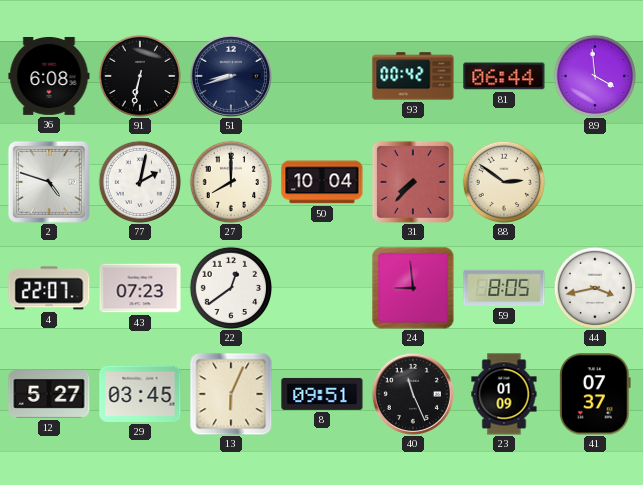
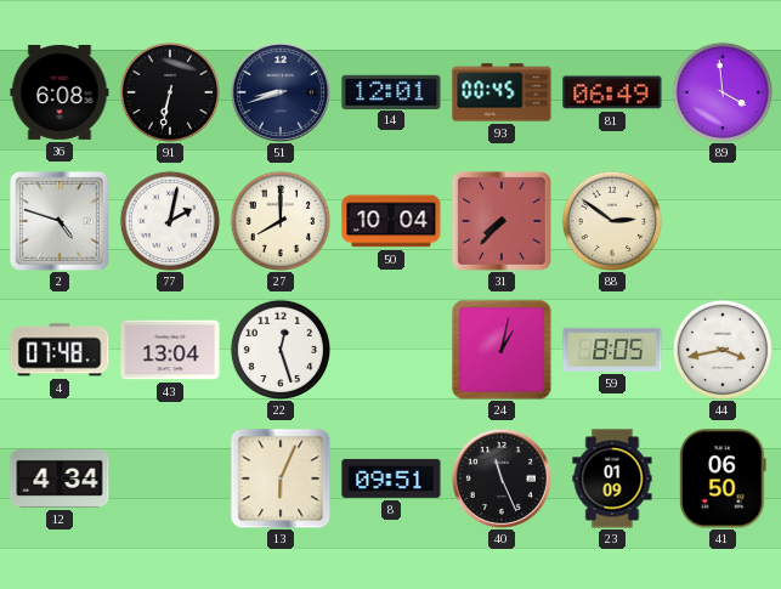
14: none -> 12:01 (391, 91)
93: 00:42 -> 00:45 (502, 92)
81: 06:44 -> 06:49 (612, 92)
4: 22:07 -> 07:48 (60, 350)
43: 07:23 -> 13:04 (170, 350)
22: 12:39 -> 12:27 (281, 350)
24: 8:59 -> 1:02 (502, 350)
12: 5:27 -> 4:34 (60, 480)
29: 03:45 -> none (140, 394)
41: 07:37 -> 06:50 (724, 478)
